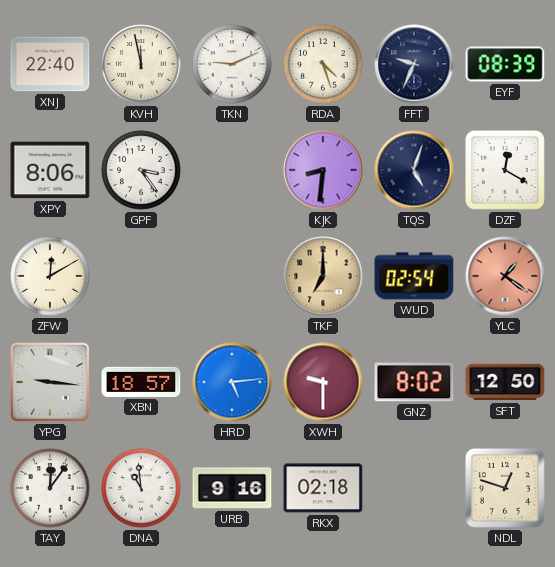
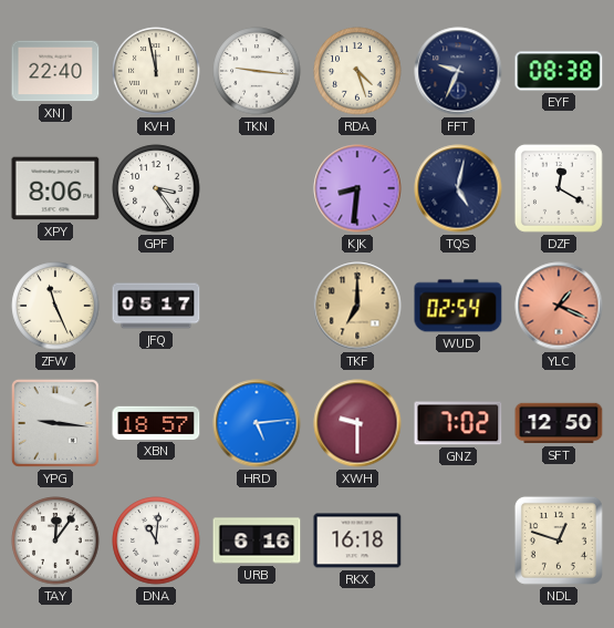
TKN: 9:11 -> 9:16 (257, 71)
EYF: 08:39 -> 08:38 (559, 71)
TQS: 5:03 -> 5:02 (458, 188)
ZFW: 12:10 -> 11:26 (55, 306)
JFQ: none -> 05:17 (156, 306)
YLC: 1:21 -> 1:19 (559, 306)
GNZ: 8:02 -> 7:02 (458, 423)
DNA: 10:59 -> 11:01 (156, 541)
URB: 9:16 -> 6:16 (257, 541)
RKX: 02:18 -> 16:18 (357, 541)
